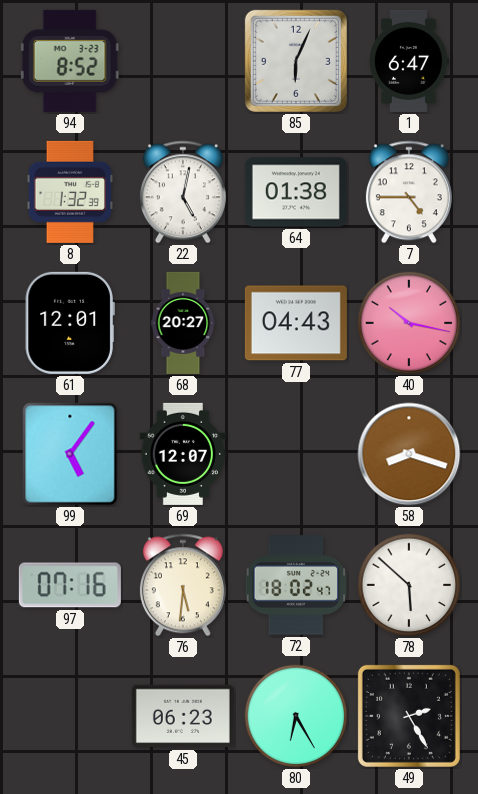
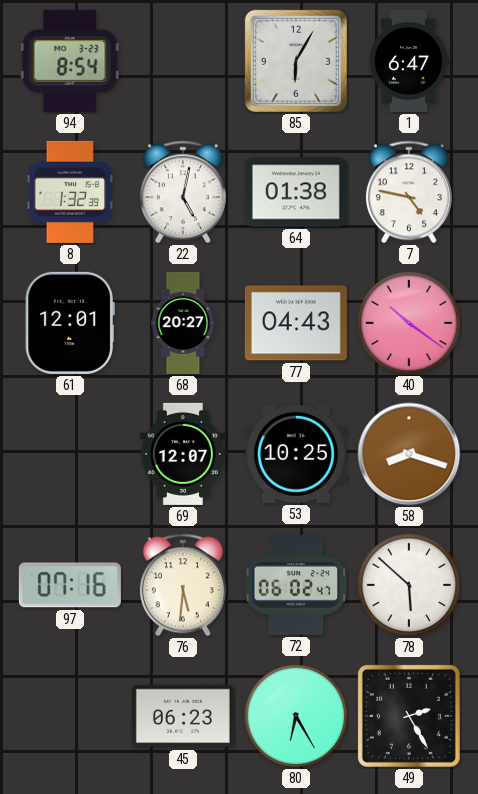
94: 8:52 -> 8:54 (70, 61)
85: 6:04 -> 6:05 (296, 61)
7: 4:45 -> 4:47 (409, 192)
40: 10:17 -> 10:21 (409, 323)
99: 5:06 -> none (70, 454)
53: none -> 10:25 (296, 454)
72: 18:02 -> 06:02 (296, 585)
